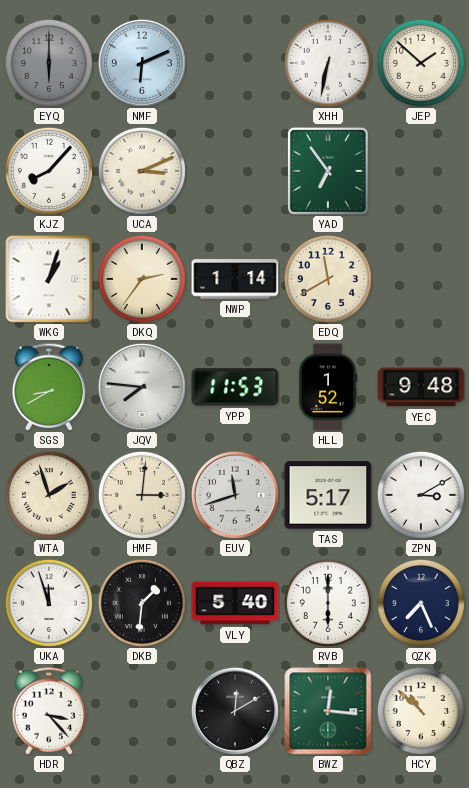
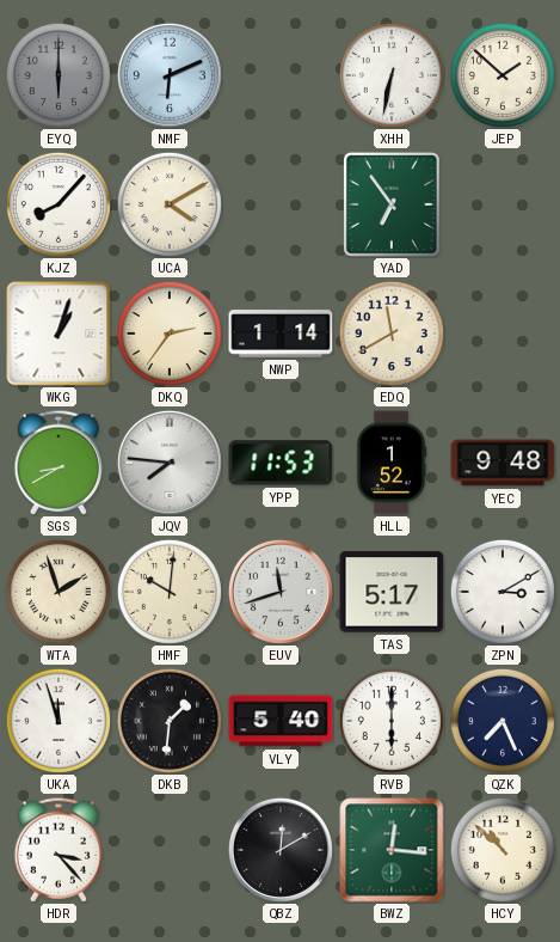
UCA: 3:11 -> 4:10 (170, 204)
HMF: 3:01 -> 10:01 (170, 592)
